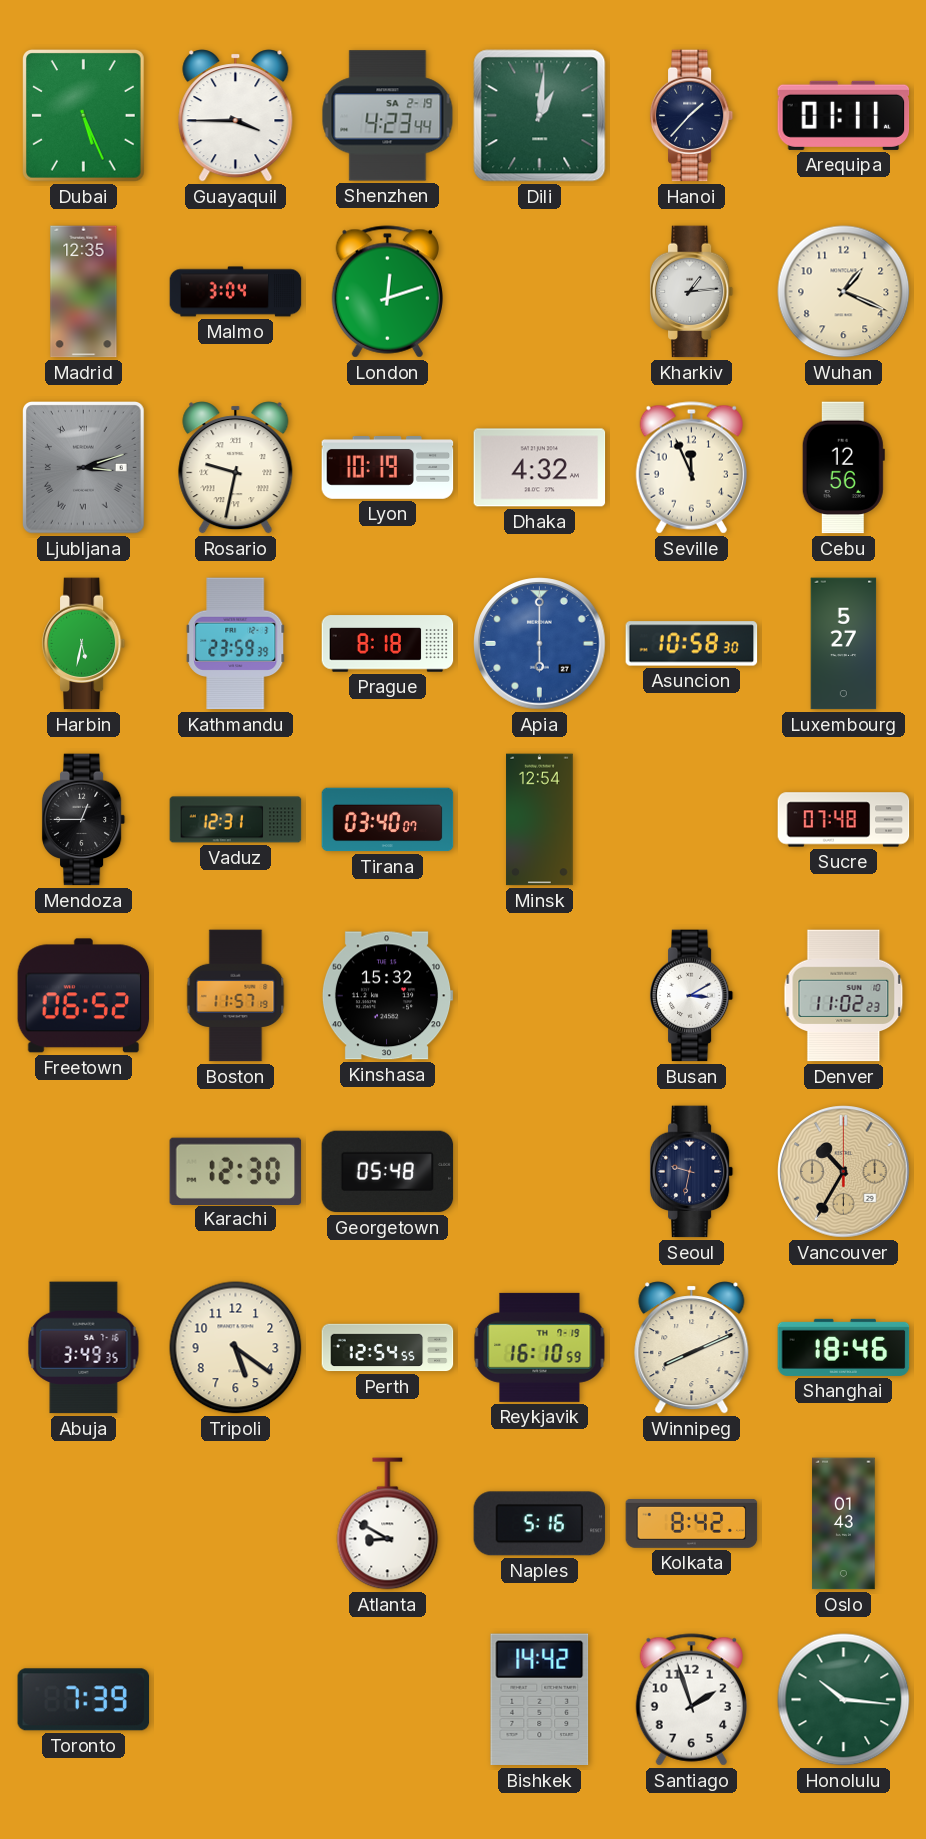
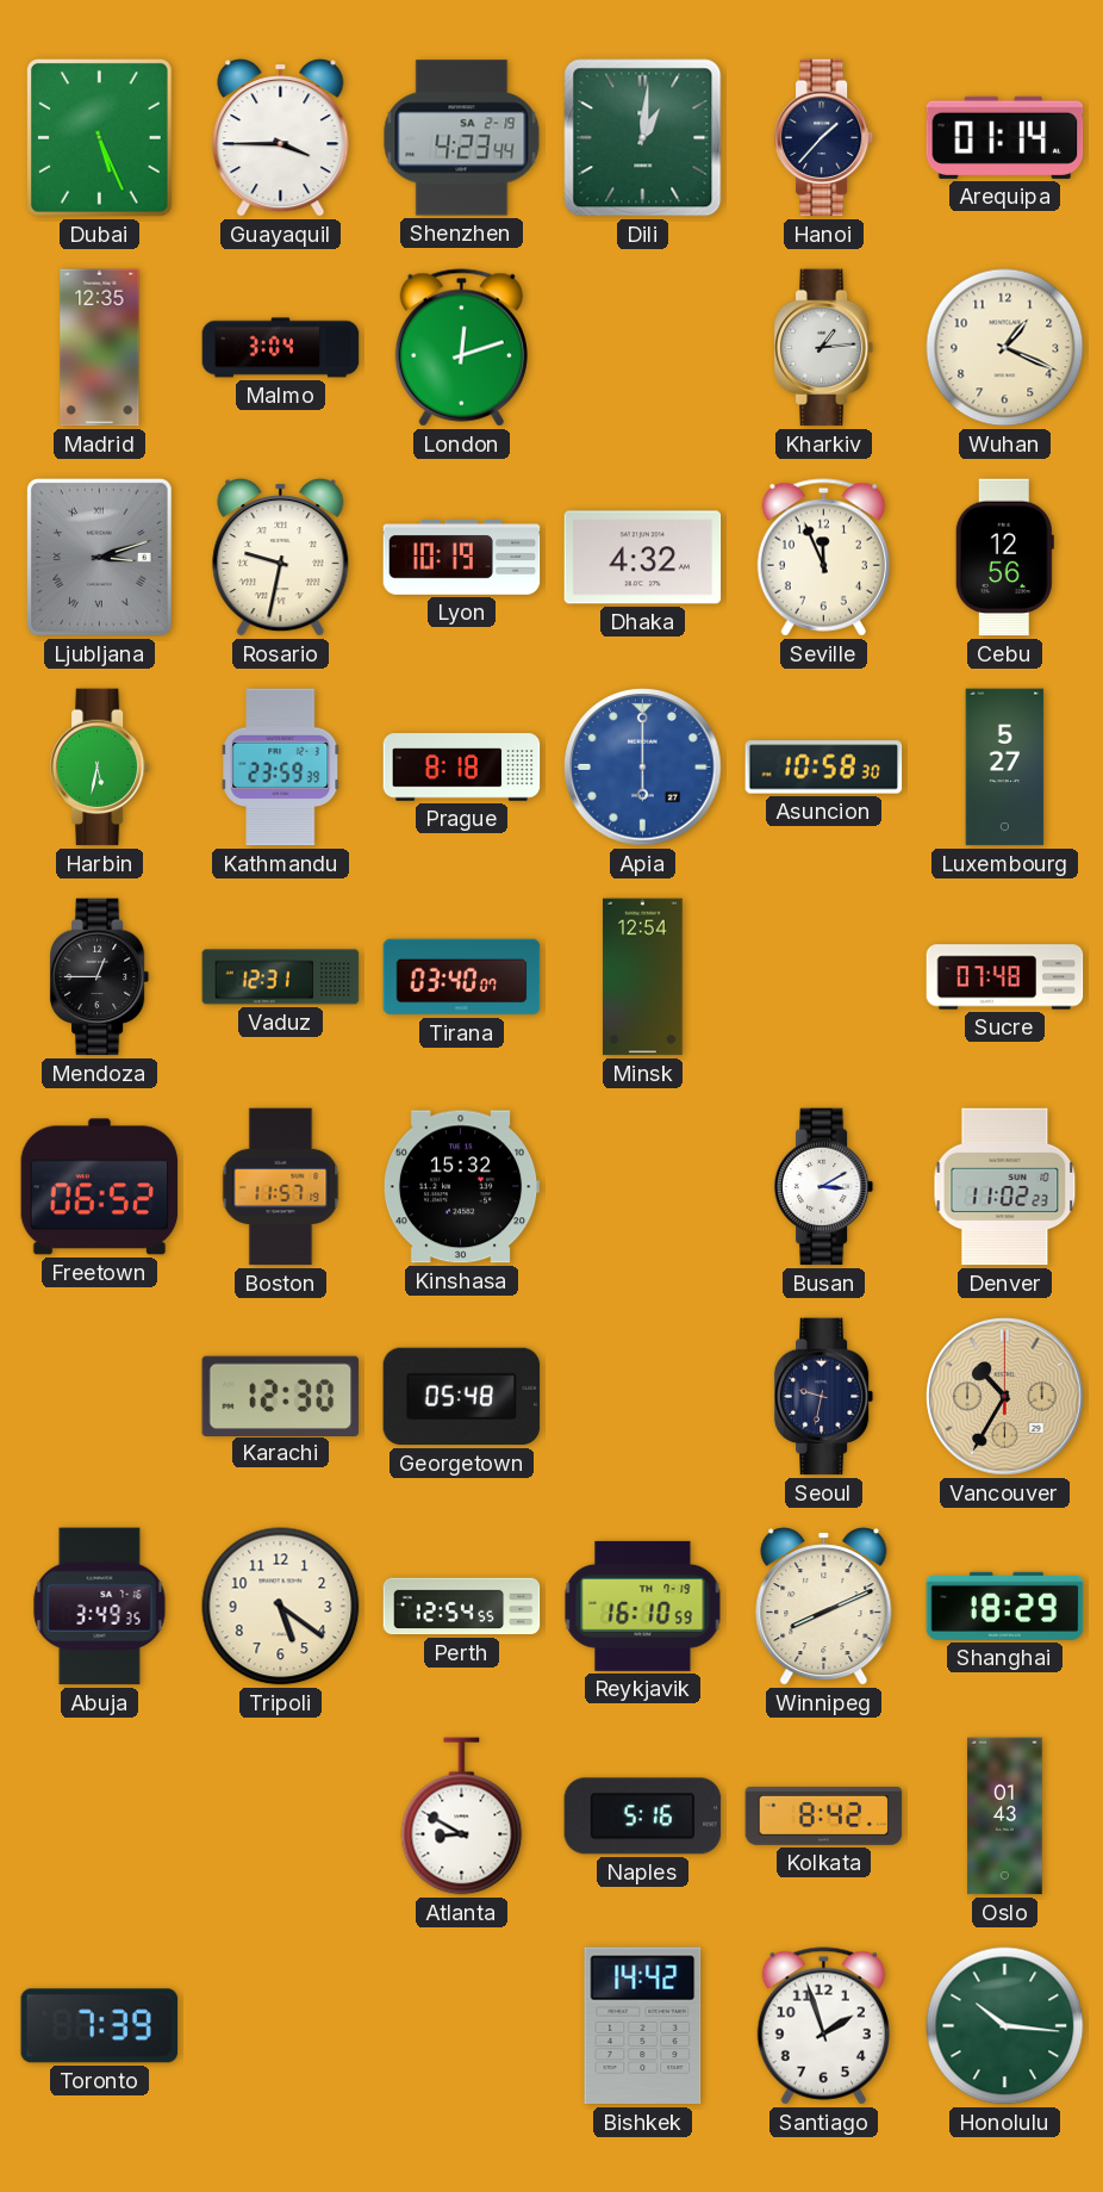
Arequipa: 01:11 -> 01:14 (1005, 137)
Shanghai: 18:46 -> 18:29 (1005, 1606)
